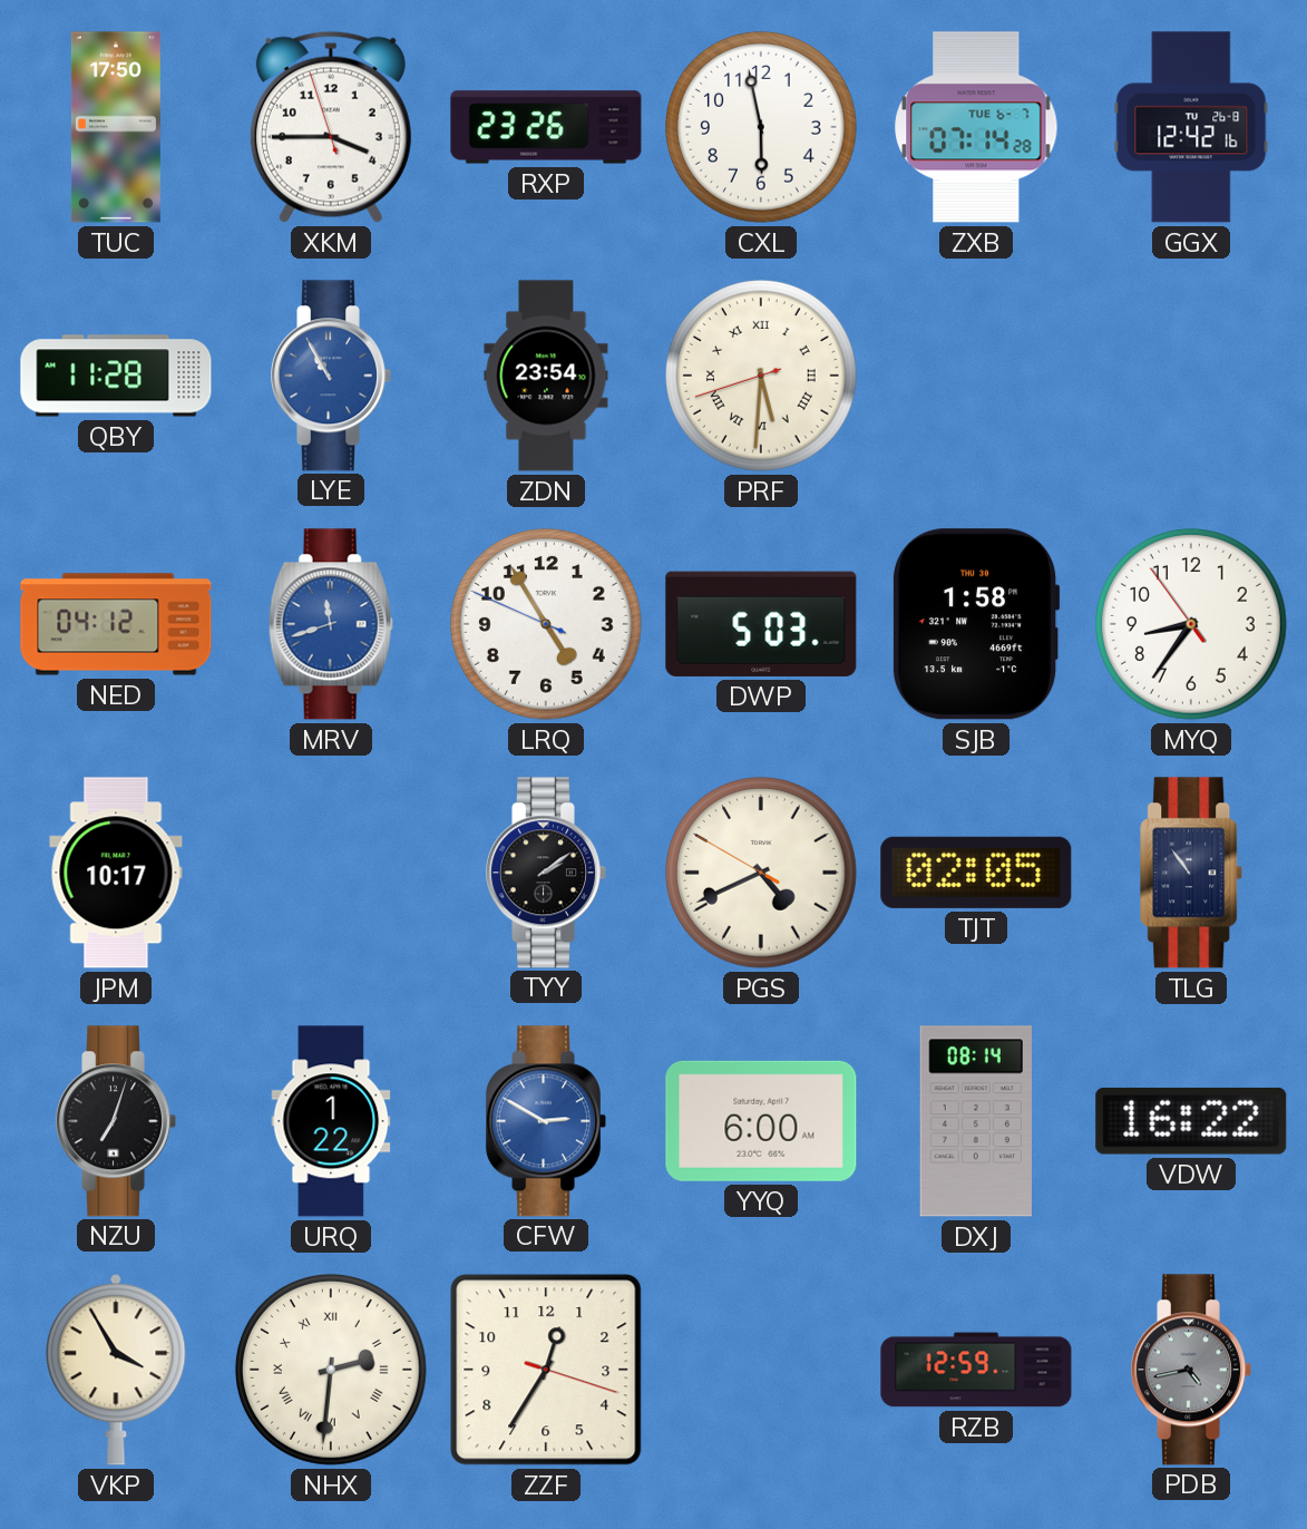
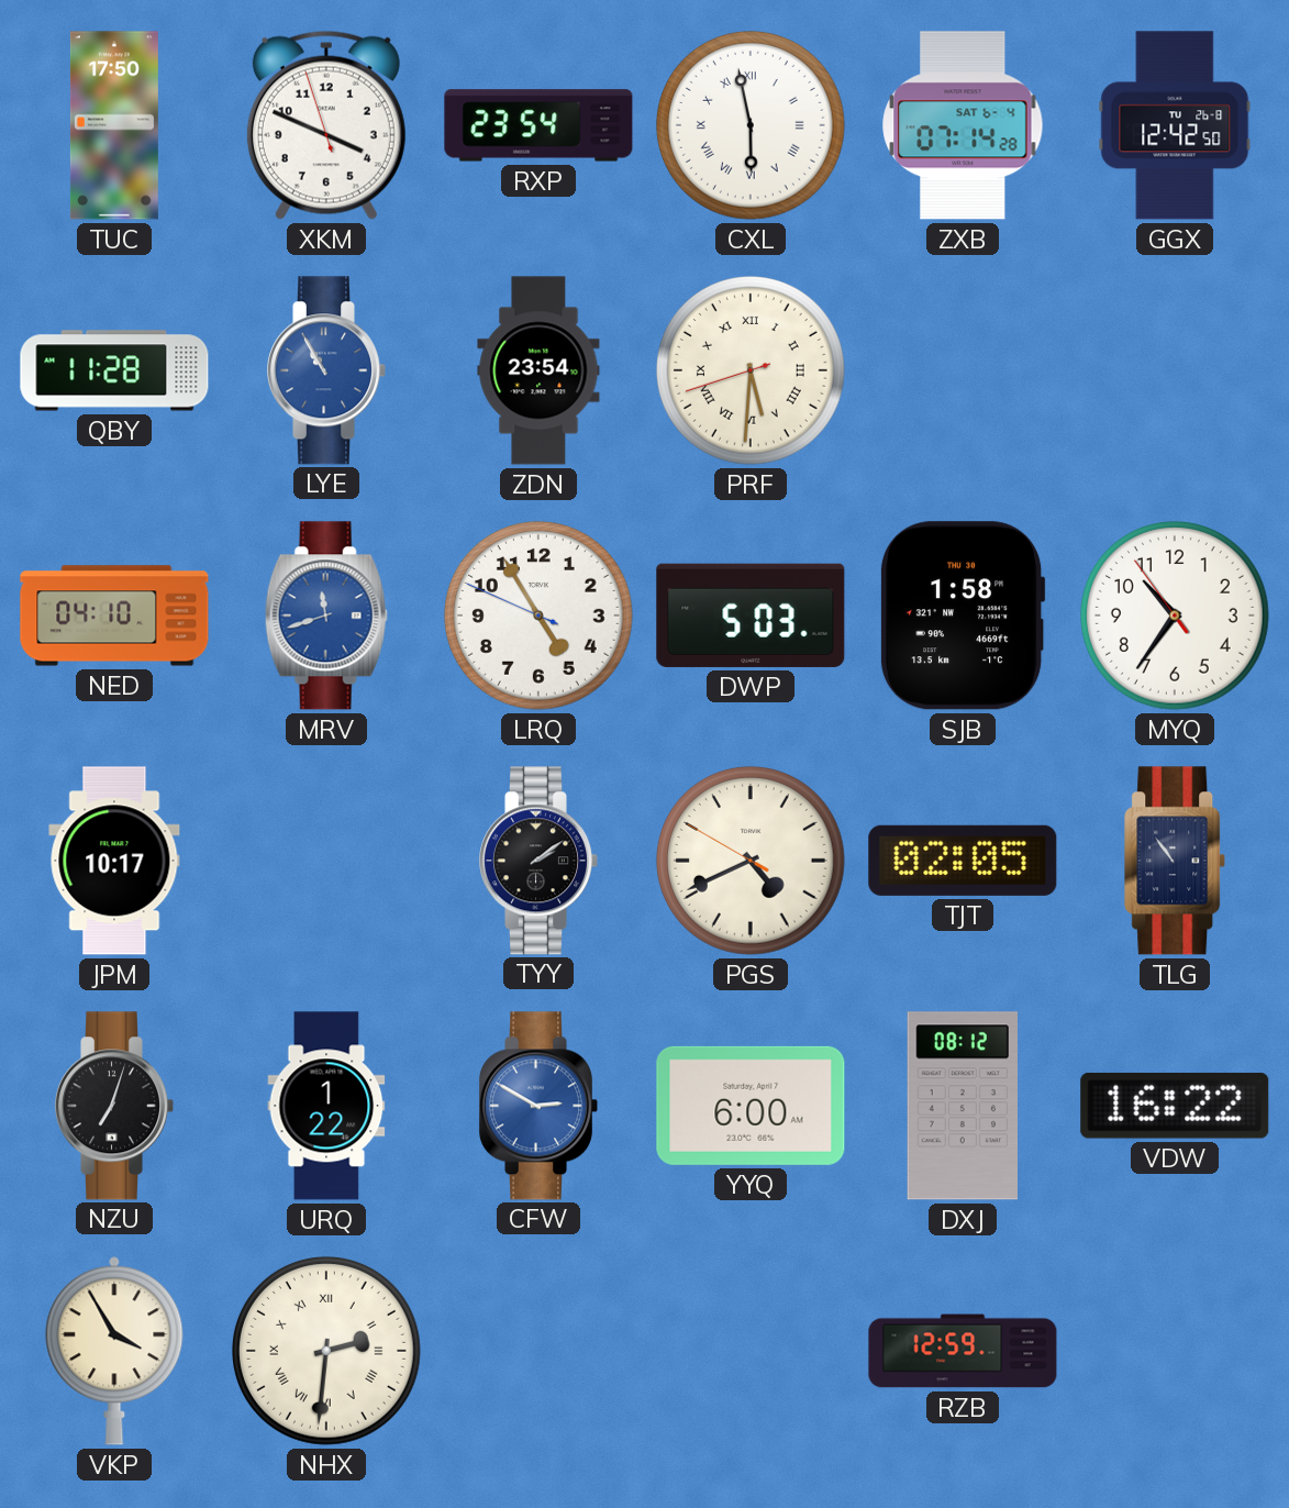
XKM: 3:44 -> 3:48 (326, 125)
RXP: 23:26 -> 23:54 (538, 125)
CXL numerals: Arabic -> Roman (751, 125)
ZXB date: TUE 6-7 -> SAT 6-4 (963, 125)
GGX: 12:42:16 -> 12:42:50 (1175, 125)
NED: 04:12 -> 04:10 (114, 616)
MYQ: 8:35 -> 10:35 (1175, 616)
DXJ: 08:14 -> 08:12 (963, 1106)
ZZF: 12:35 -> none (546, 1370)
PDB: 4:43 -> none (1190, 1370)
